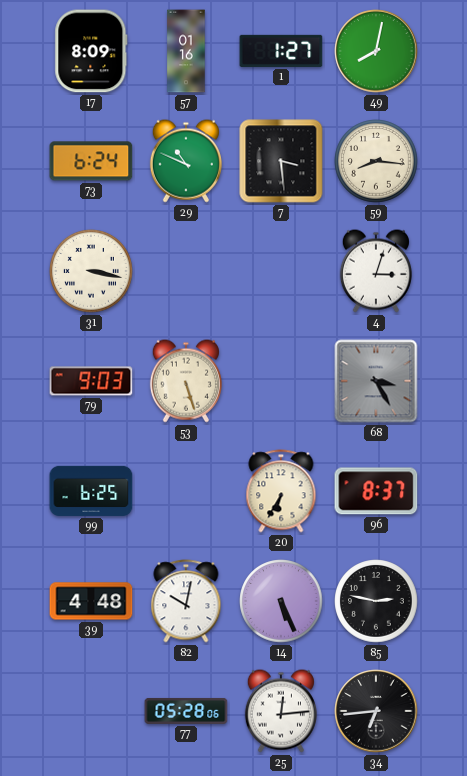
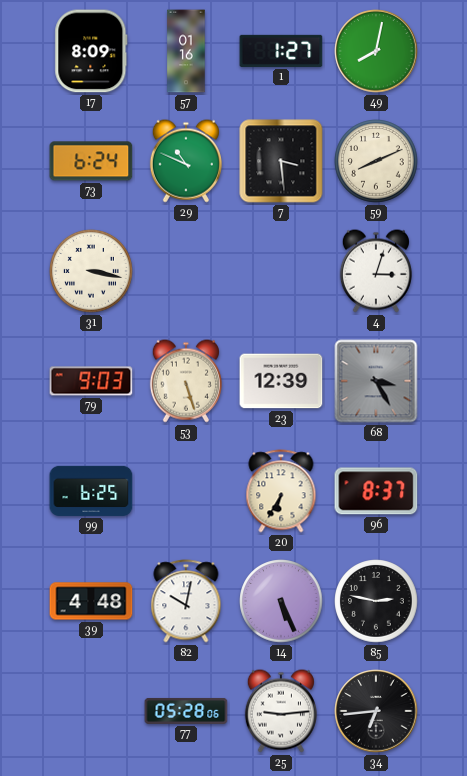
59: 8:16 -> 8:11 (376, 161)
23: none -> 12:39 (281, 381)
25: 12:14 -> 9:14 (281, 711)
